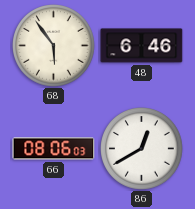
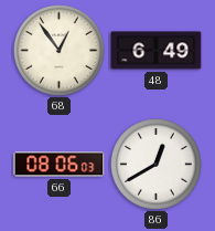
68: 5:54 -> 12:54 (60, 51)
48: 6:46 -> 6:49 (157, 51)
